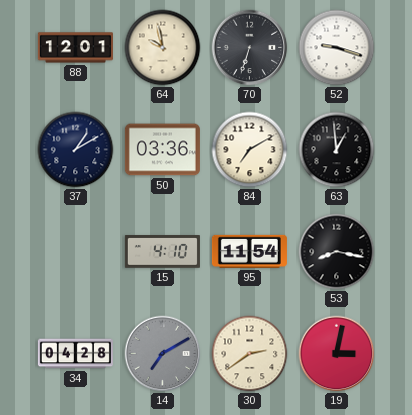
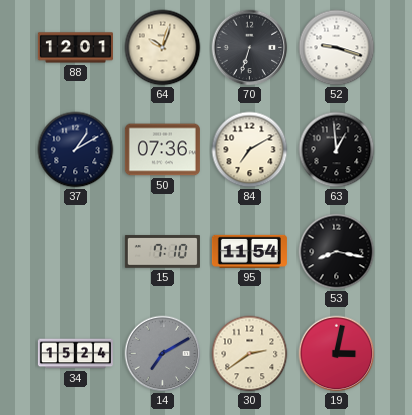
64: 9:58 -> 10:03 (163, 48)
50: 03:36 -> 07:36 (162, 150)
15: 4:10 -> 7:10 (162, 252)
34: 04:28 -> 15:24 (75, 354)
